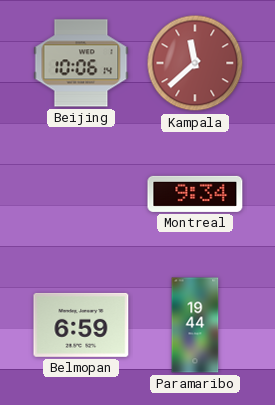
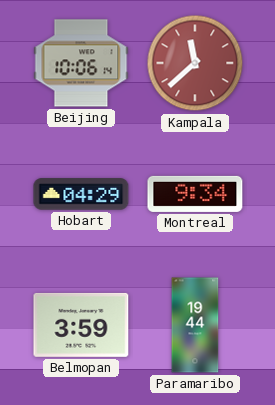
Hobart: none -> 04:29 (81, 194)
Belmopan: 6:59 -> 3:59 (81, 325)
